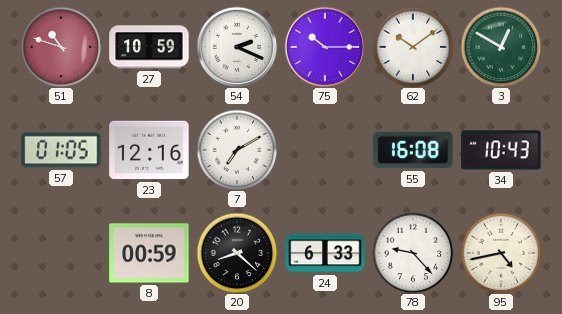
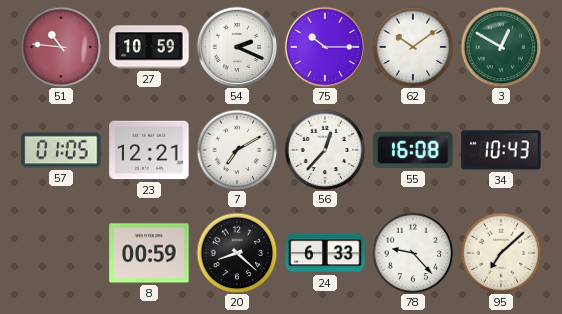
51: 10:48 -> 10:46 (61, 47)
23: 12:16 -> 12:21 (149, 150)
56: none -> 12:37 (325, 150)
95: 4:43 -> 7:08 (501, 253)
